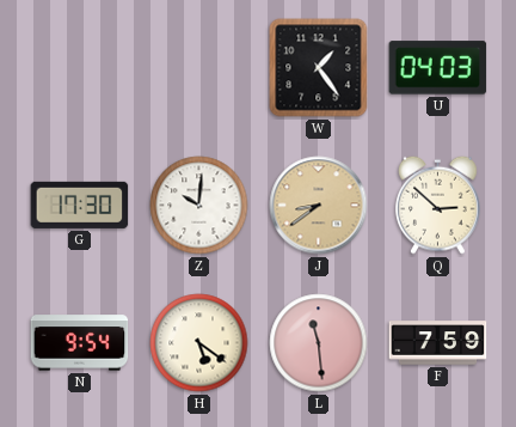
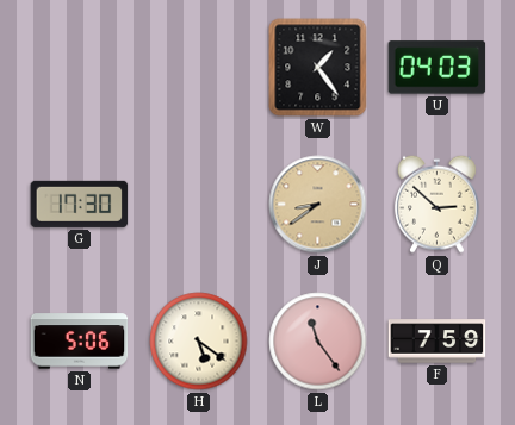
Z: 10:01 -> none (199, 206)
N: 9:54 -> 5:06 (80, 342)
L: 11:29 -> 11:24 (318, 342)
